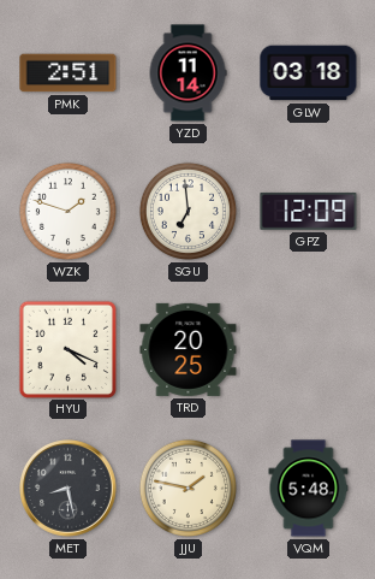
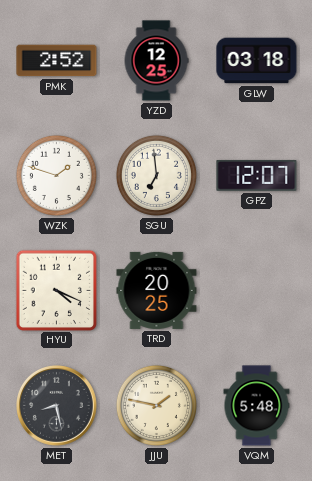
PMK: 2:51 -> 2:52 (57, 61)
YZD: 11:14 -> 12:25 (156, 61)
GPZ: 12:09 -> 12:07 (257, 175)
